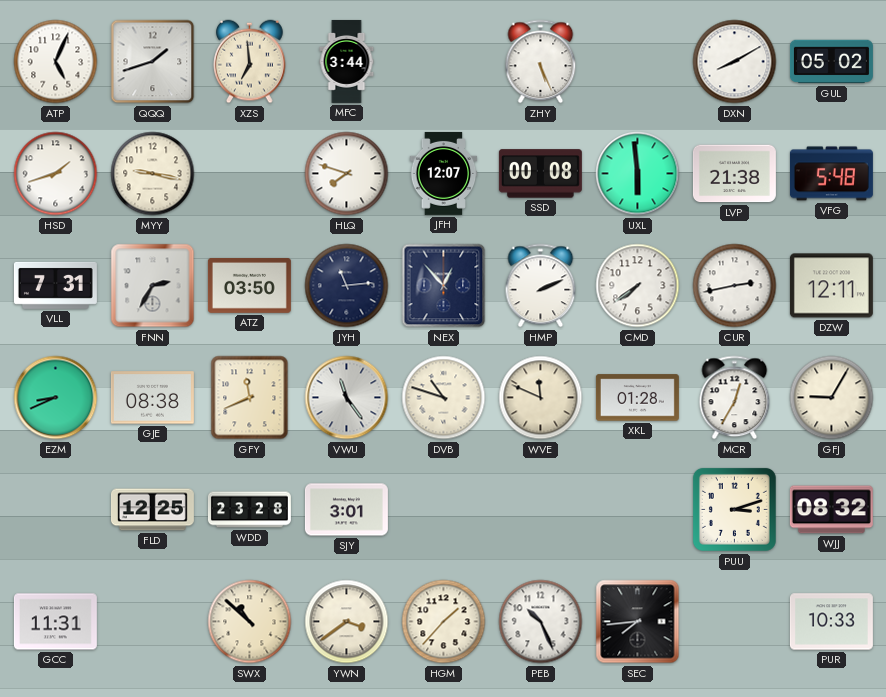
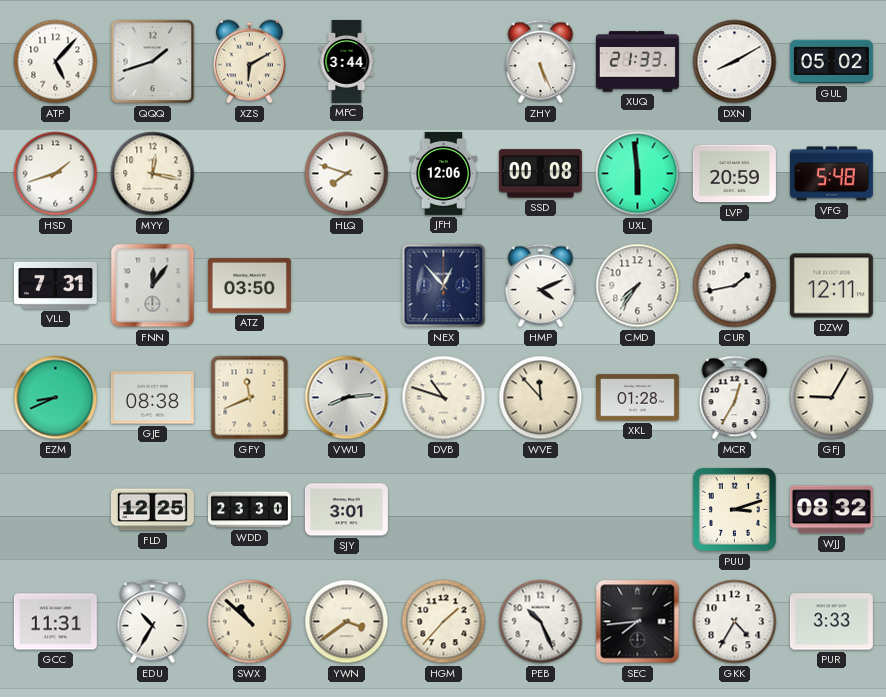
ATP: 5:04 -> 5:07 (56, 62)
XZS: 6:59 -> 6:10 (250, 62)
XUQ: none -> 21:33 (637, 62)
MYY: 9:17 -> 12:17 (153, 174)
JFH: 12:07 -> 12:06 (444, 173)
LVP: 21:38 -> 20:59 (734, 174)
FNN: 2:35 -> 12:06 (153, 286)
JYH: 11:14 -> none (347, 286)
HMP: 2:11 -> 4:11 (541, 286)
CMD: 7:39 -> 7:36 (638, 286)
CUR: 2:43 -> 1:43 (735, 286)
VWU: 11:24 -> 8:14 (347, 398)
WVE: 11:49 -> 11:53 (541, 398)
WDD: 23:28 -> 23:30 (249, 510)
EDU: none -> 10:35 (153, 622)
GKK: none -> 4:35 (735, 622)
PUR: 10:33 -> 3:33 (831, 622)
